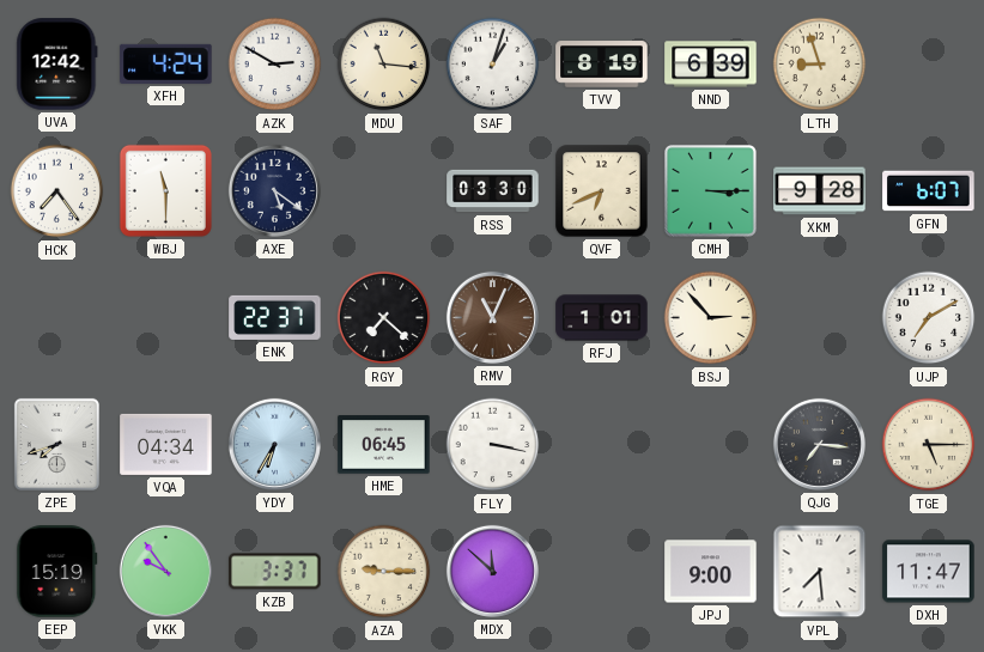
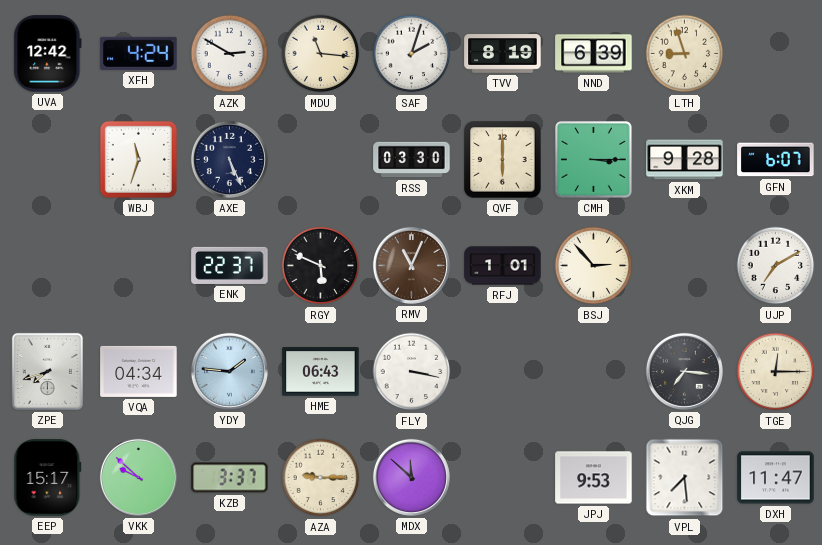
SAF: 1:03 -> 2:03 (412, 54)
HCK: 7:24 -> none (57, 191)
WBJ: 11:30 -> 11:33 (138, 159)
AXE: 5:21 -> 5:26 (229, 159)
QVF: 6:41 -> 6:00 (503, 160)
RGY: 7:22 -> 5:49 (321, 266)
YDY: 6:35 -> 1:46 (229, 371)
HME: 06:45 -> 06:43 (321, 372)
TGE: 5:15 -> 12:15 (776, 372)
EEP: 15:19 -> 15:17 (48, 478)
VKK: 9:54 -> 9:52 (138, 477)
JPJ: 9:00 -> 9:53 (594, 478)
